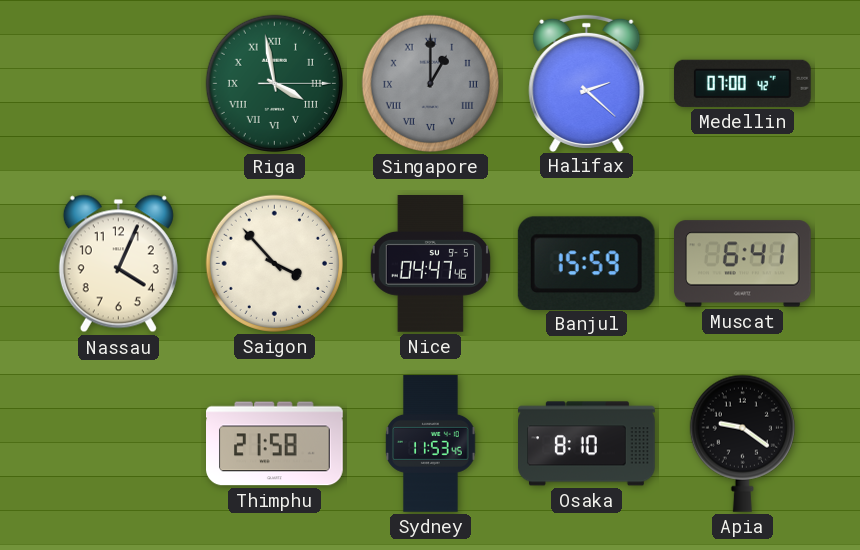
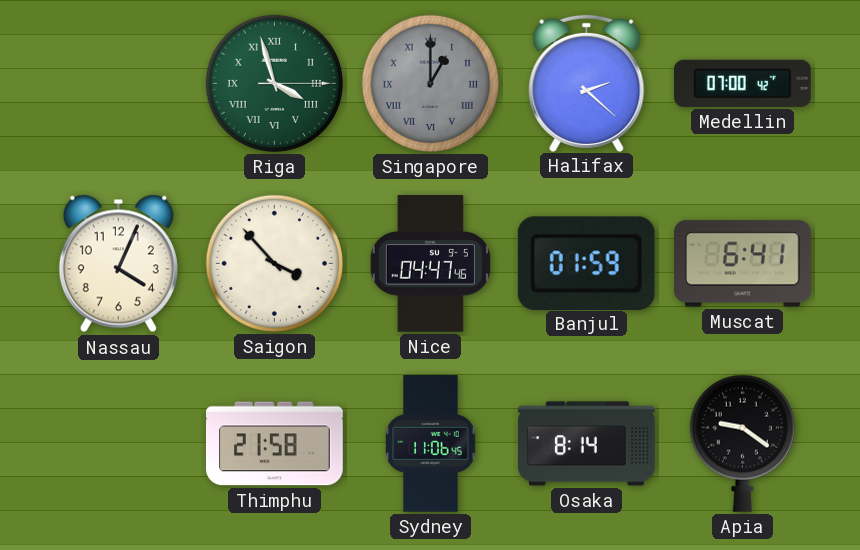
Riga: 3:58 -> 3:57 (274, 83)
Banjul: 15:59 -> 01:59 (586, 263)
Sydney: 11:53 -> 11:06 (431, 444)
Osaka: 8:10 -> 8:14 (587, 444)
